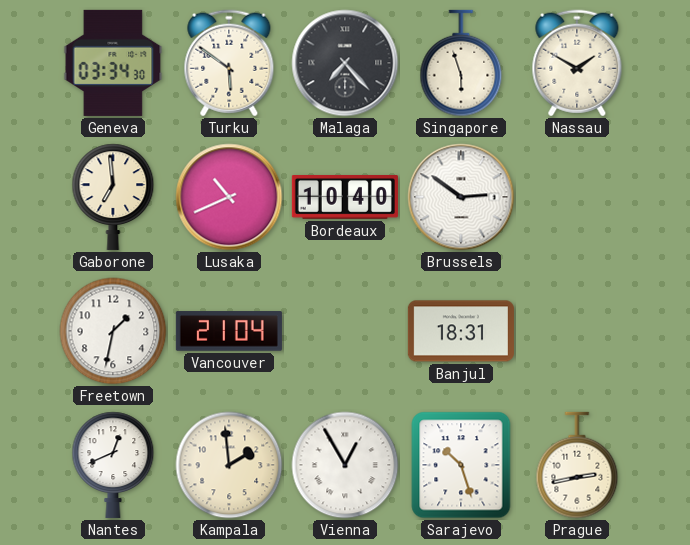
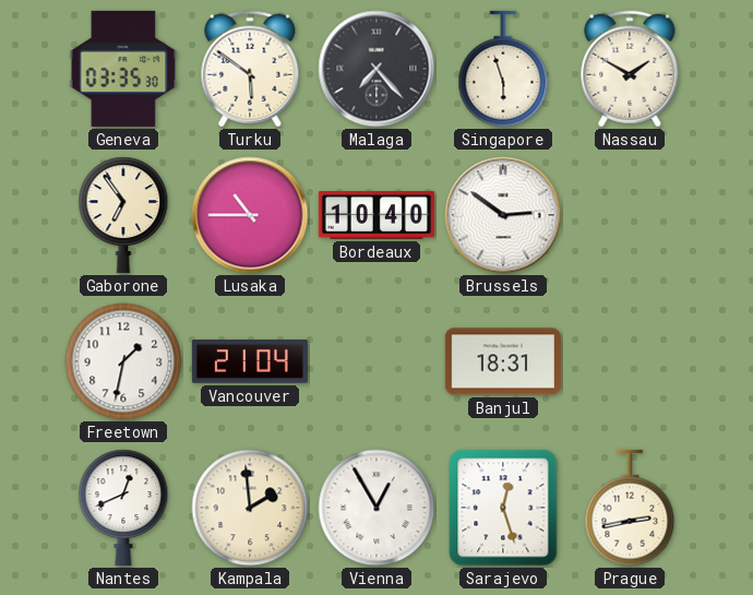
Geneva: 03:34 -> 03:35 (123, 69)
Gaborone: 6:59 -> 6:54 (123, 215)
Lusaka: 10:41 -> 10:45 (250, 215)
Sarajevo: 10:27 -> 12:27 (503, 508)
